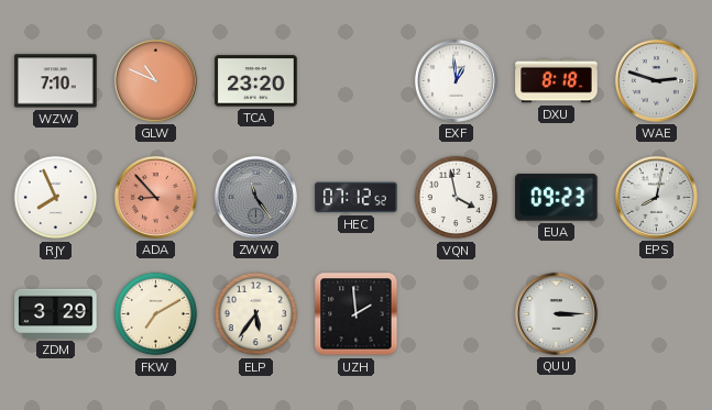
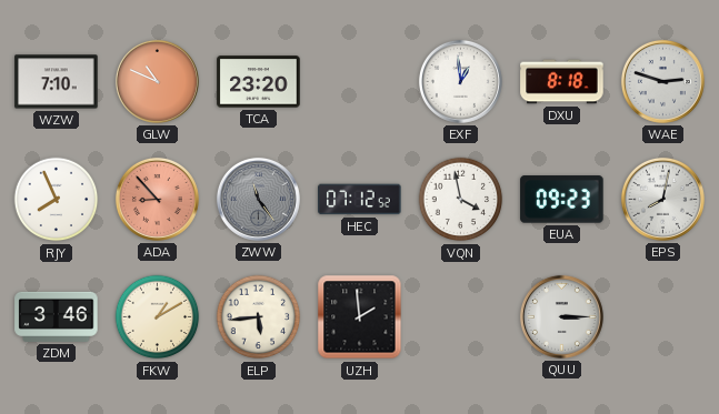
ZDM: 3:29 -> 3:46 (57, 316)
FKW: 7:10 -> 1:10 (158, 317)
ELP: 5:36 -> 5:44 (259, 317)
